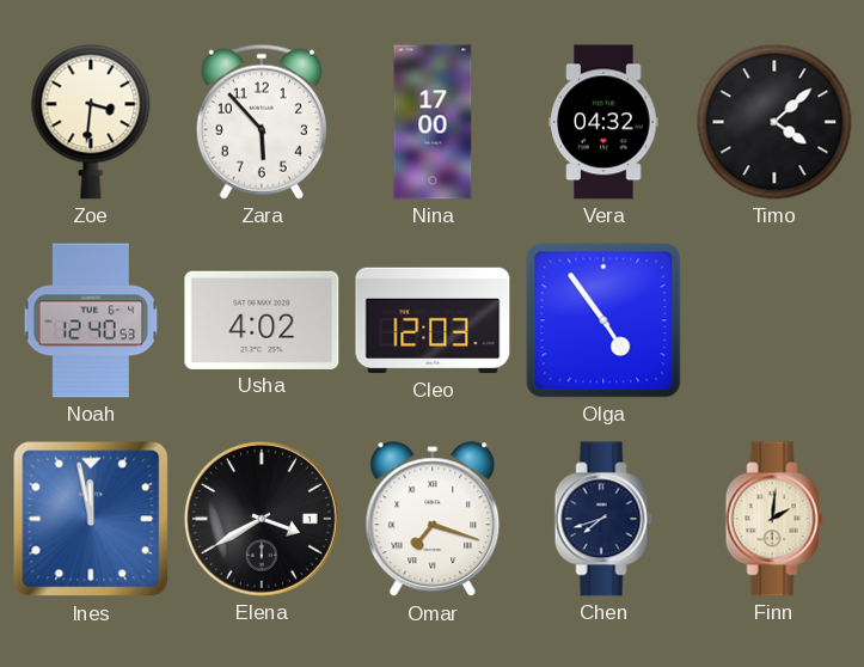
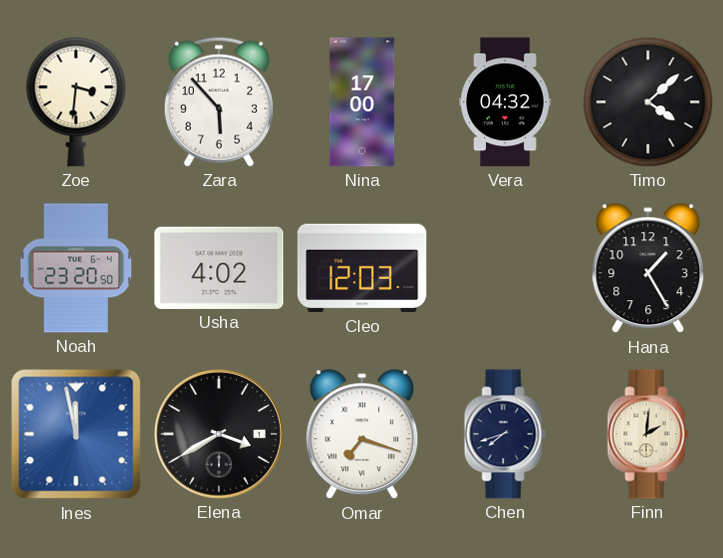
Noah: 12:40 -> 23:20 (76, 268)
Olga: 4:54 -> none (603, 320)
Hana: none -> 1:25 (648, 269)
